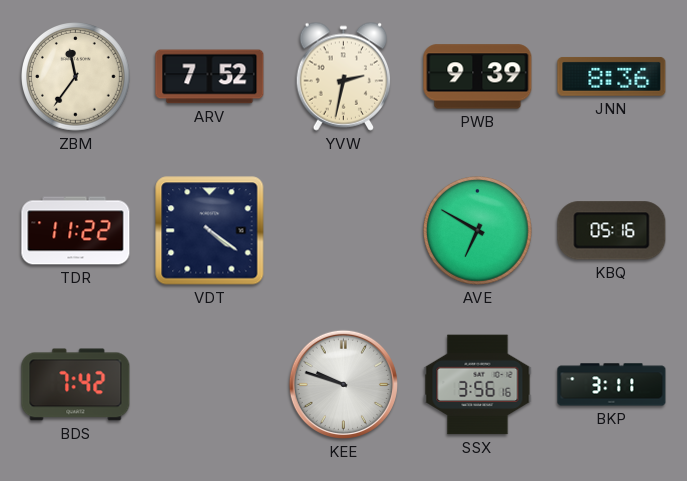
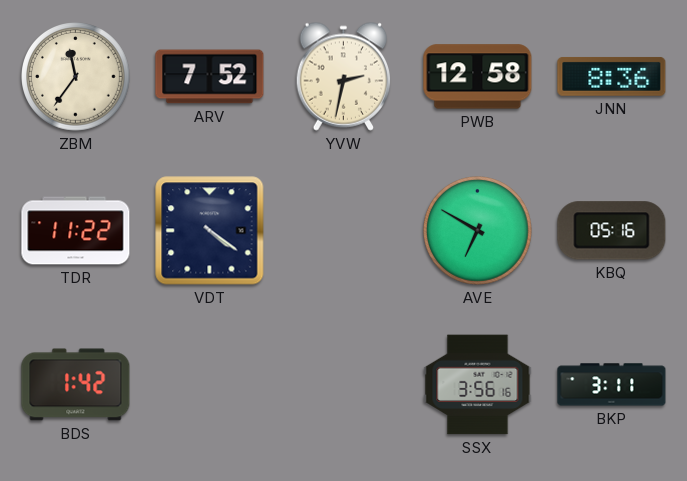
PWB: 9:39 -> 12:58 (478, 77)
BDS: 7:42 -> 1:42 (76, 385)
KEE: 9:48 -> none (343, 384)
